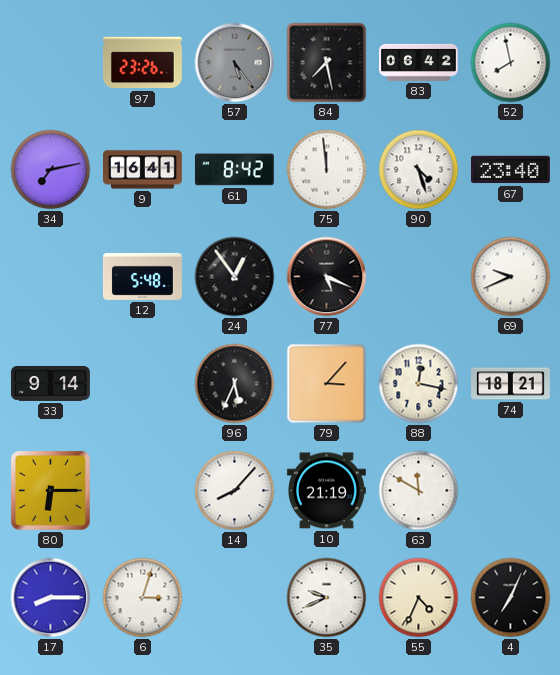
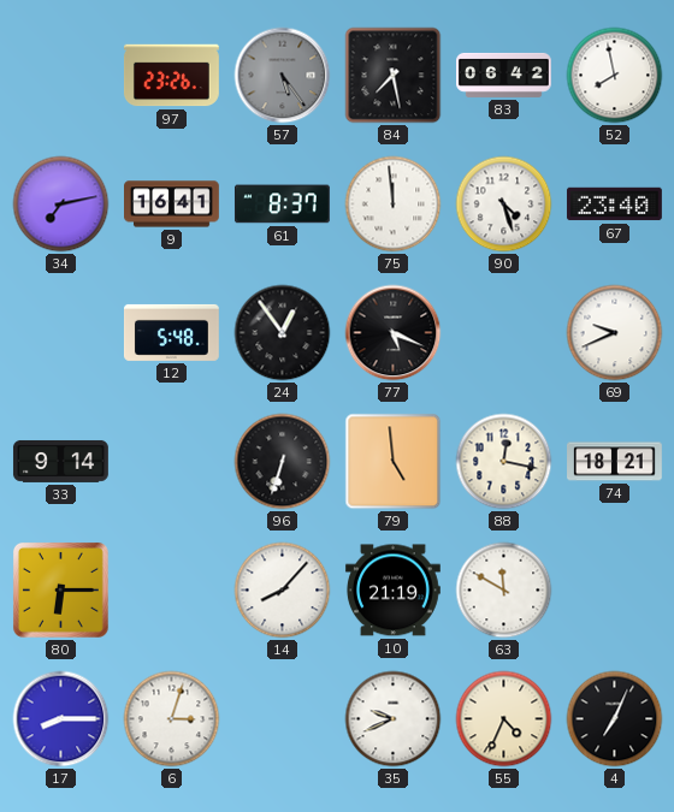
61: 8:42 -> 8:37 (282, 205)
96: 5:34 -> 6:33 (283, 462)
79: 3:07 -> 4:59 (394, 462)
